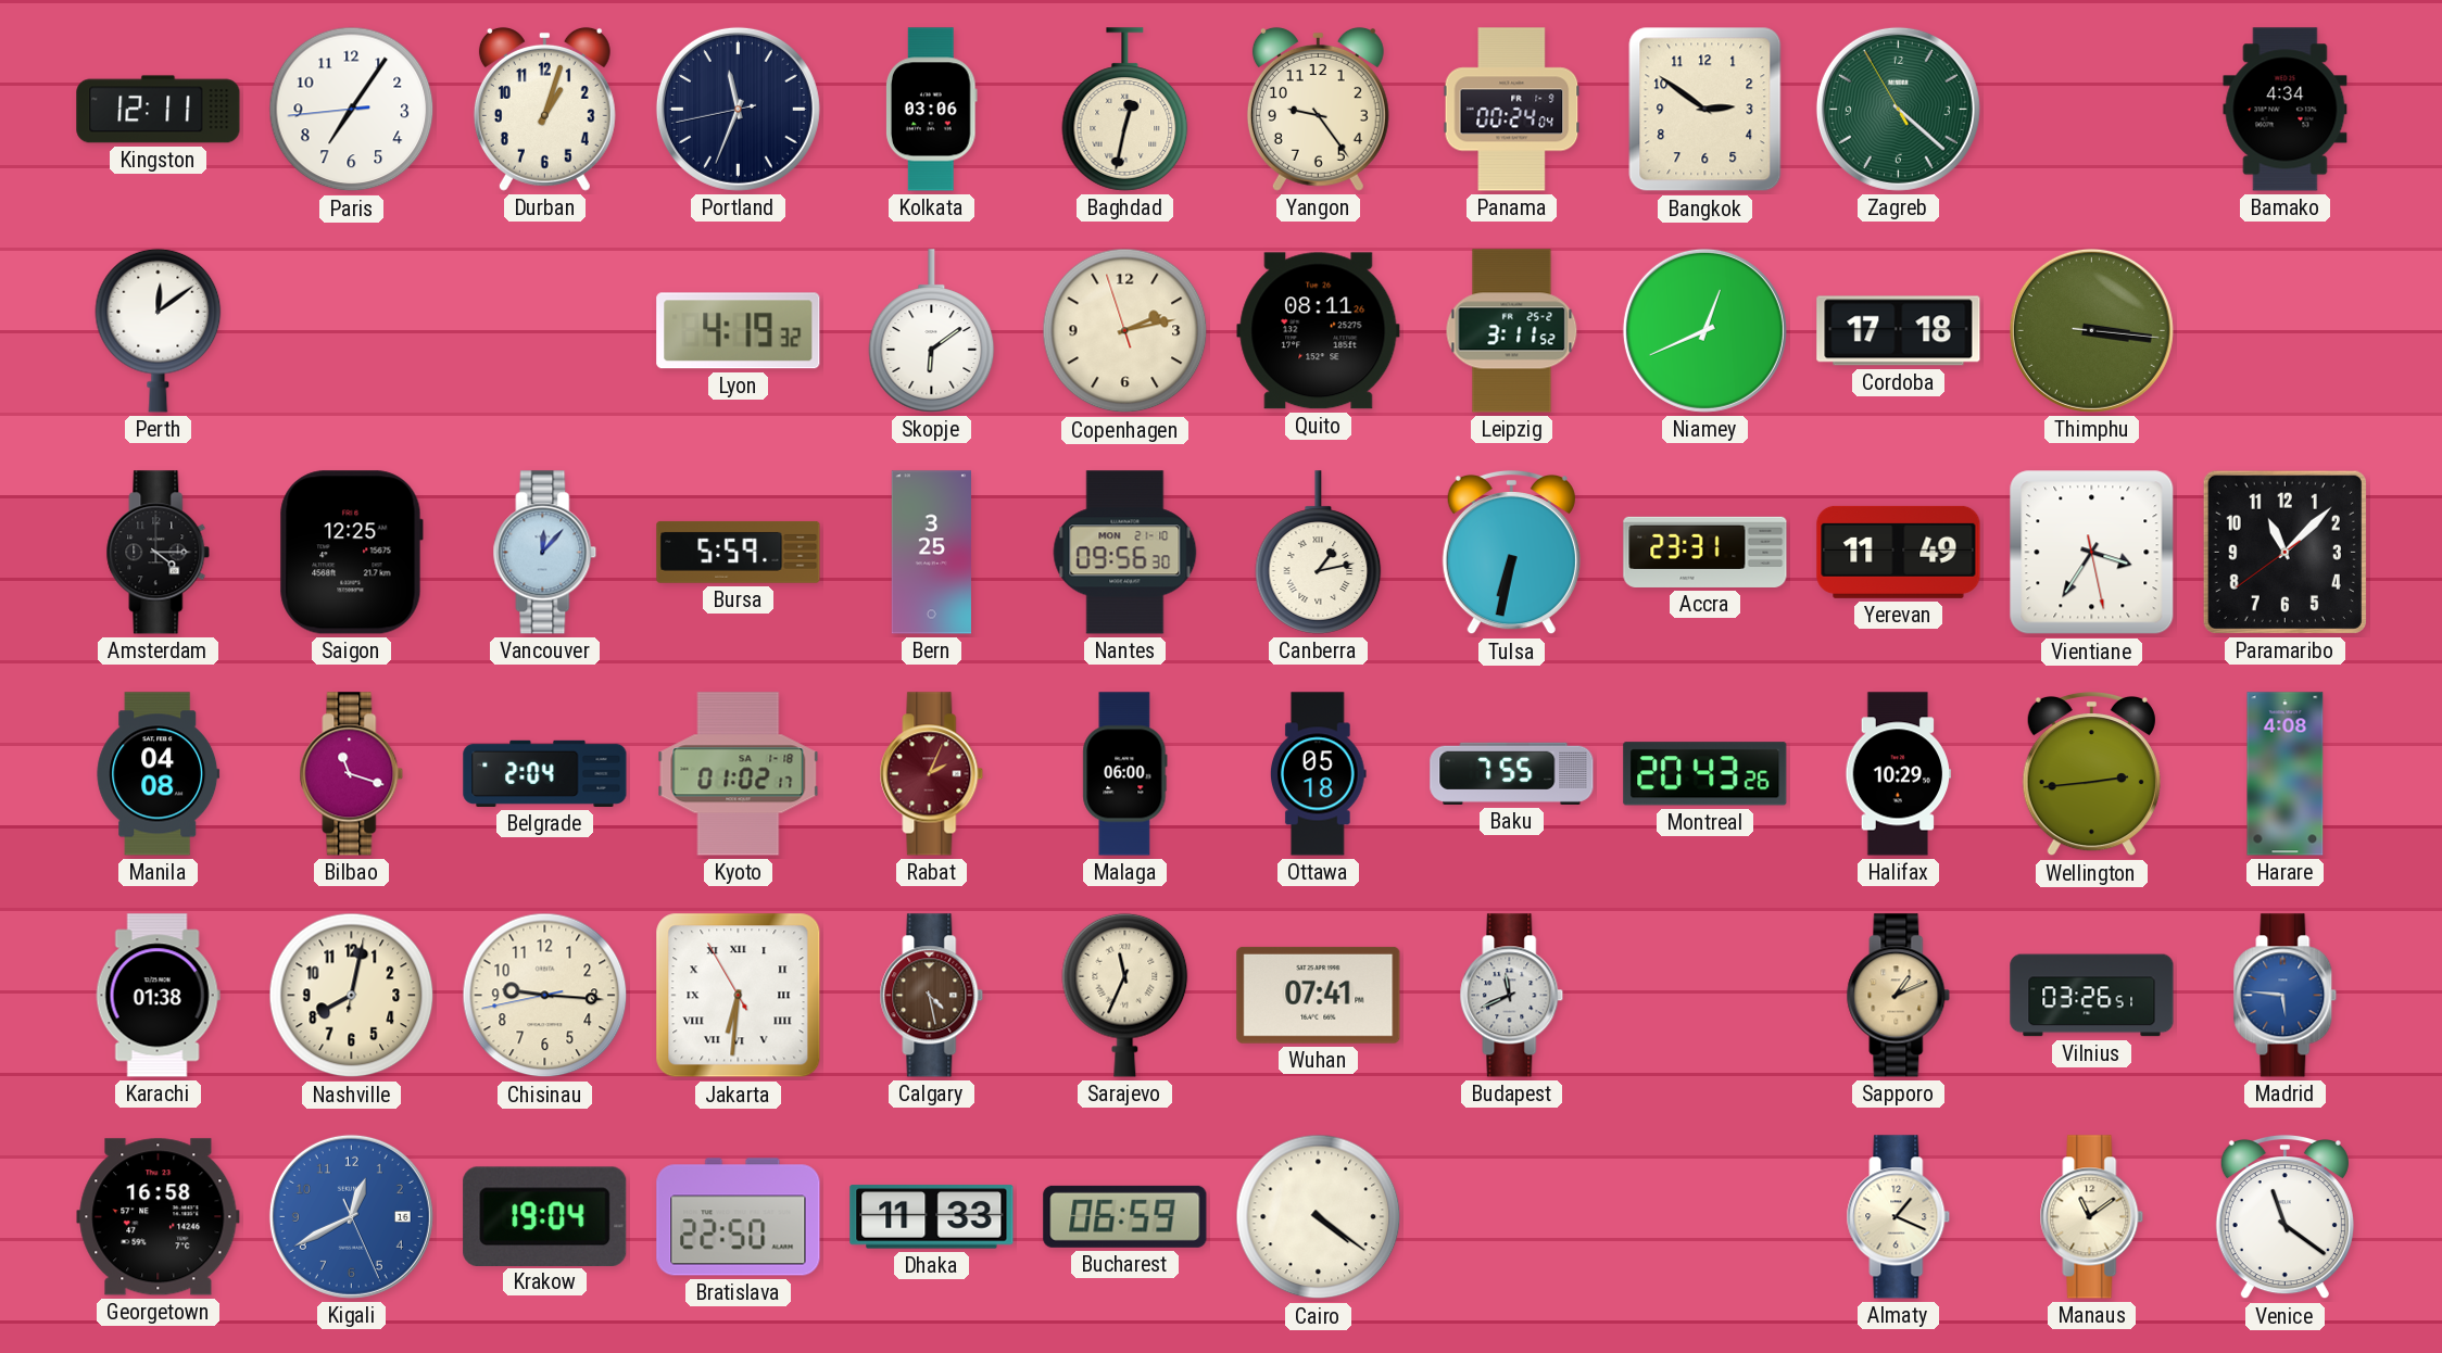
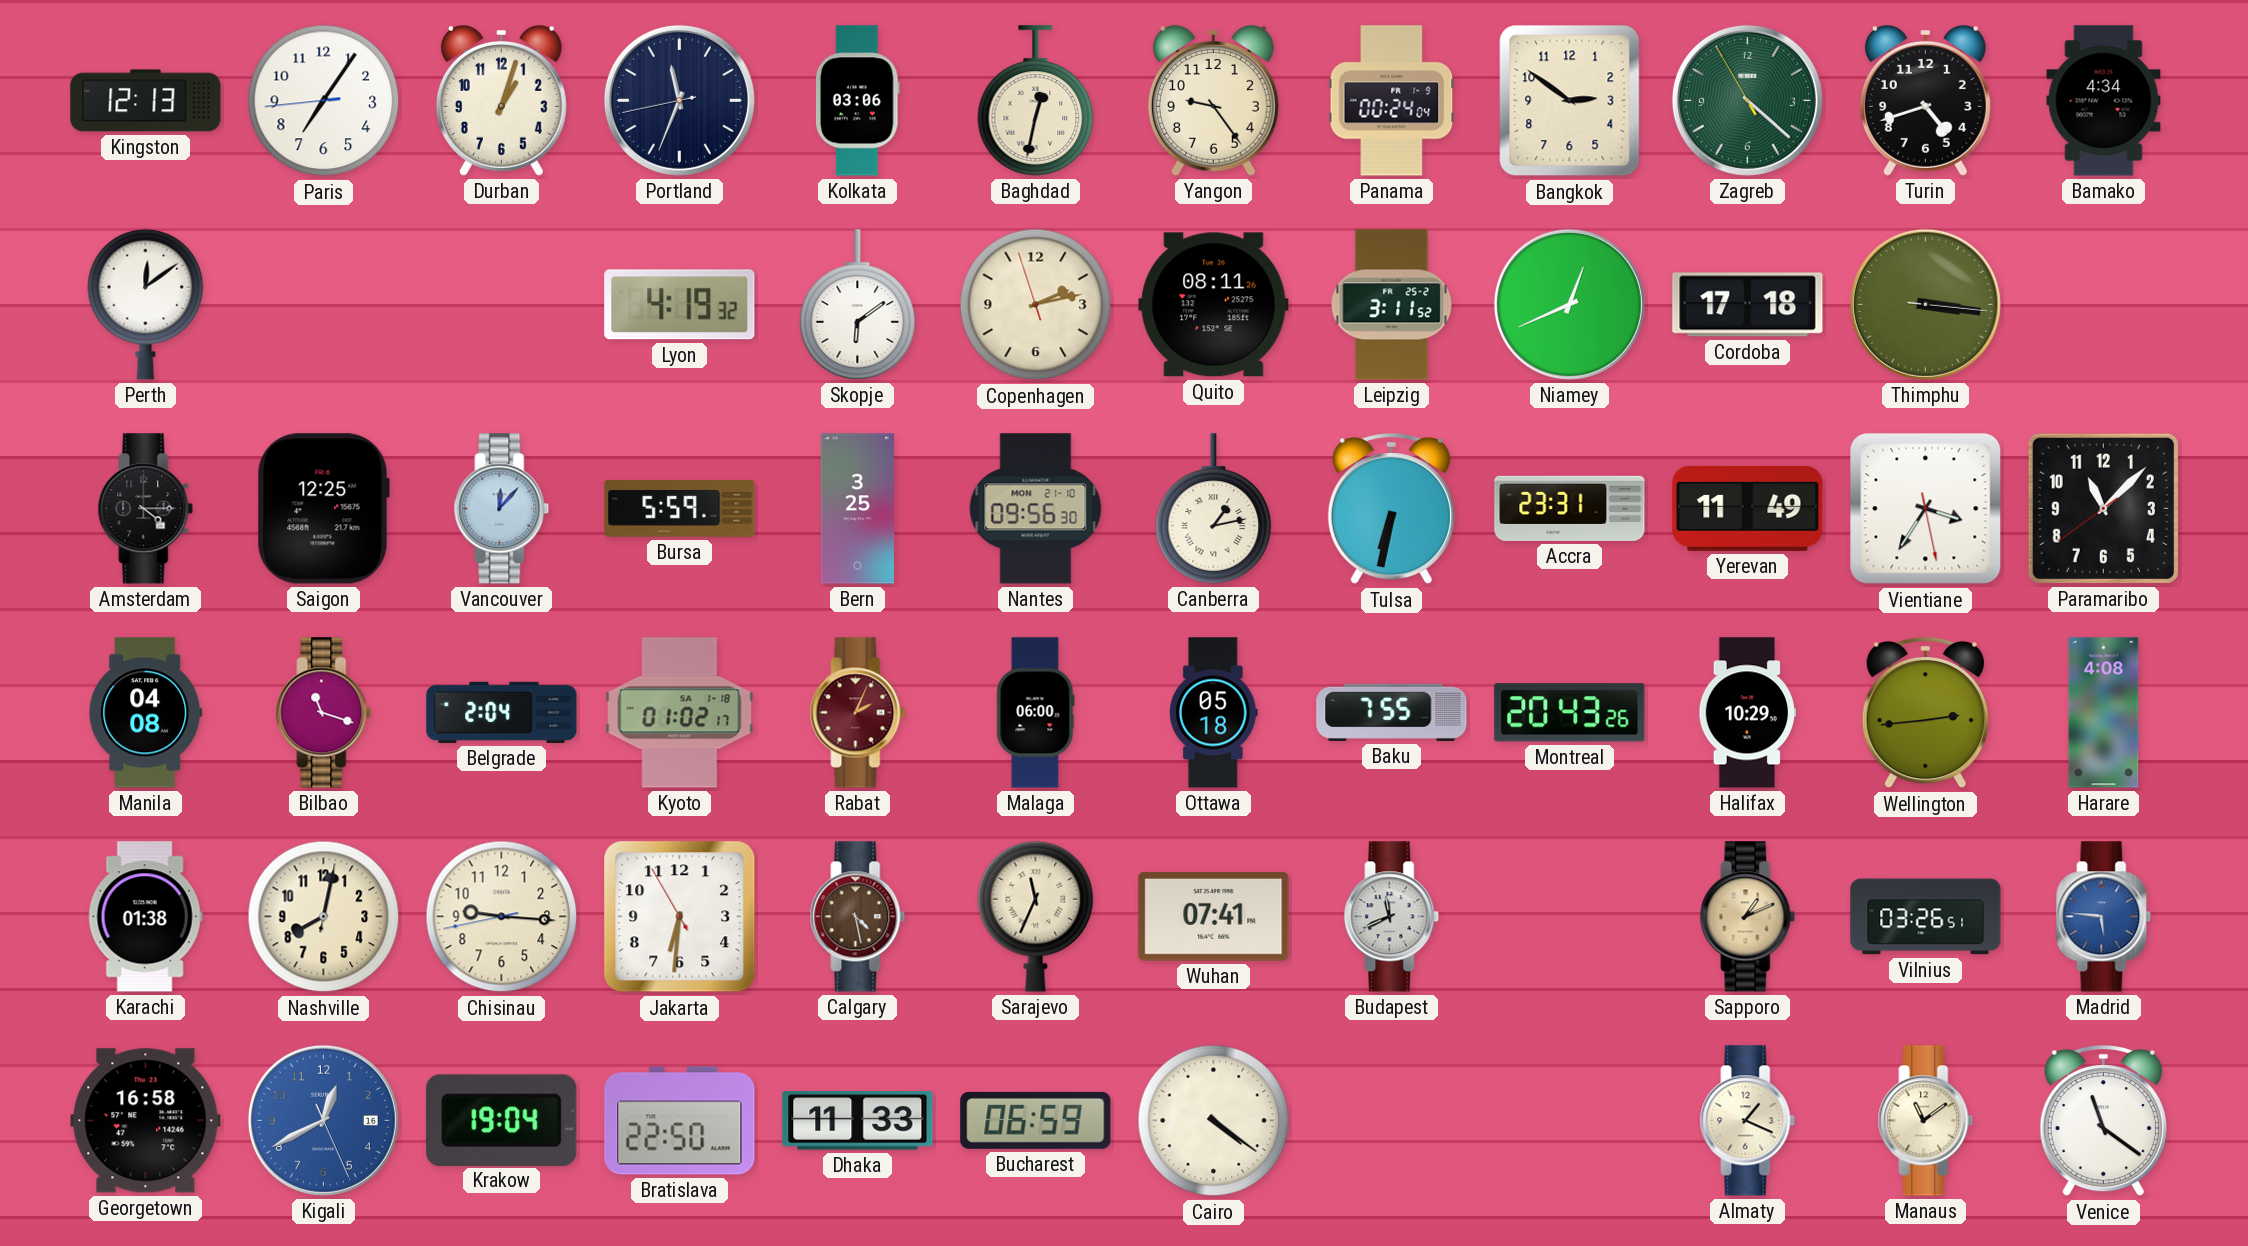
Kingston: 12:11 -> 12:13 (146, 101)
Turin: none -> 4:42 (1925, 100)
Jakarta numerals: Roman -> Arabic (680, 917)
